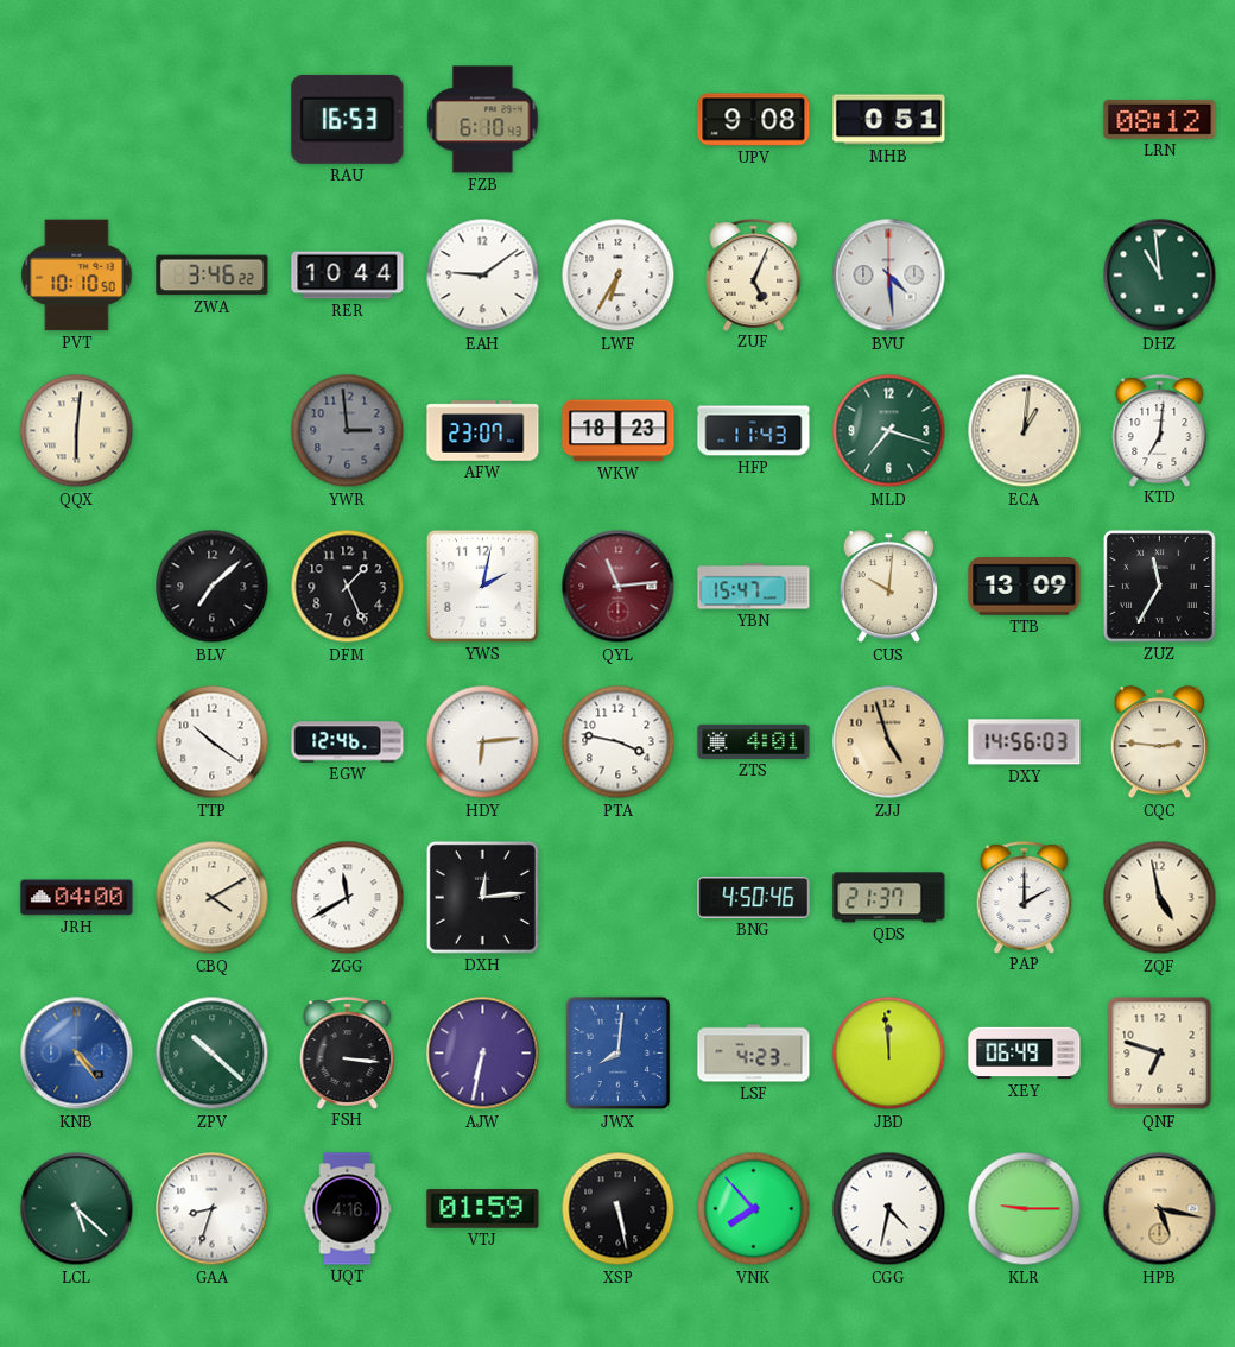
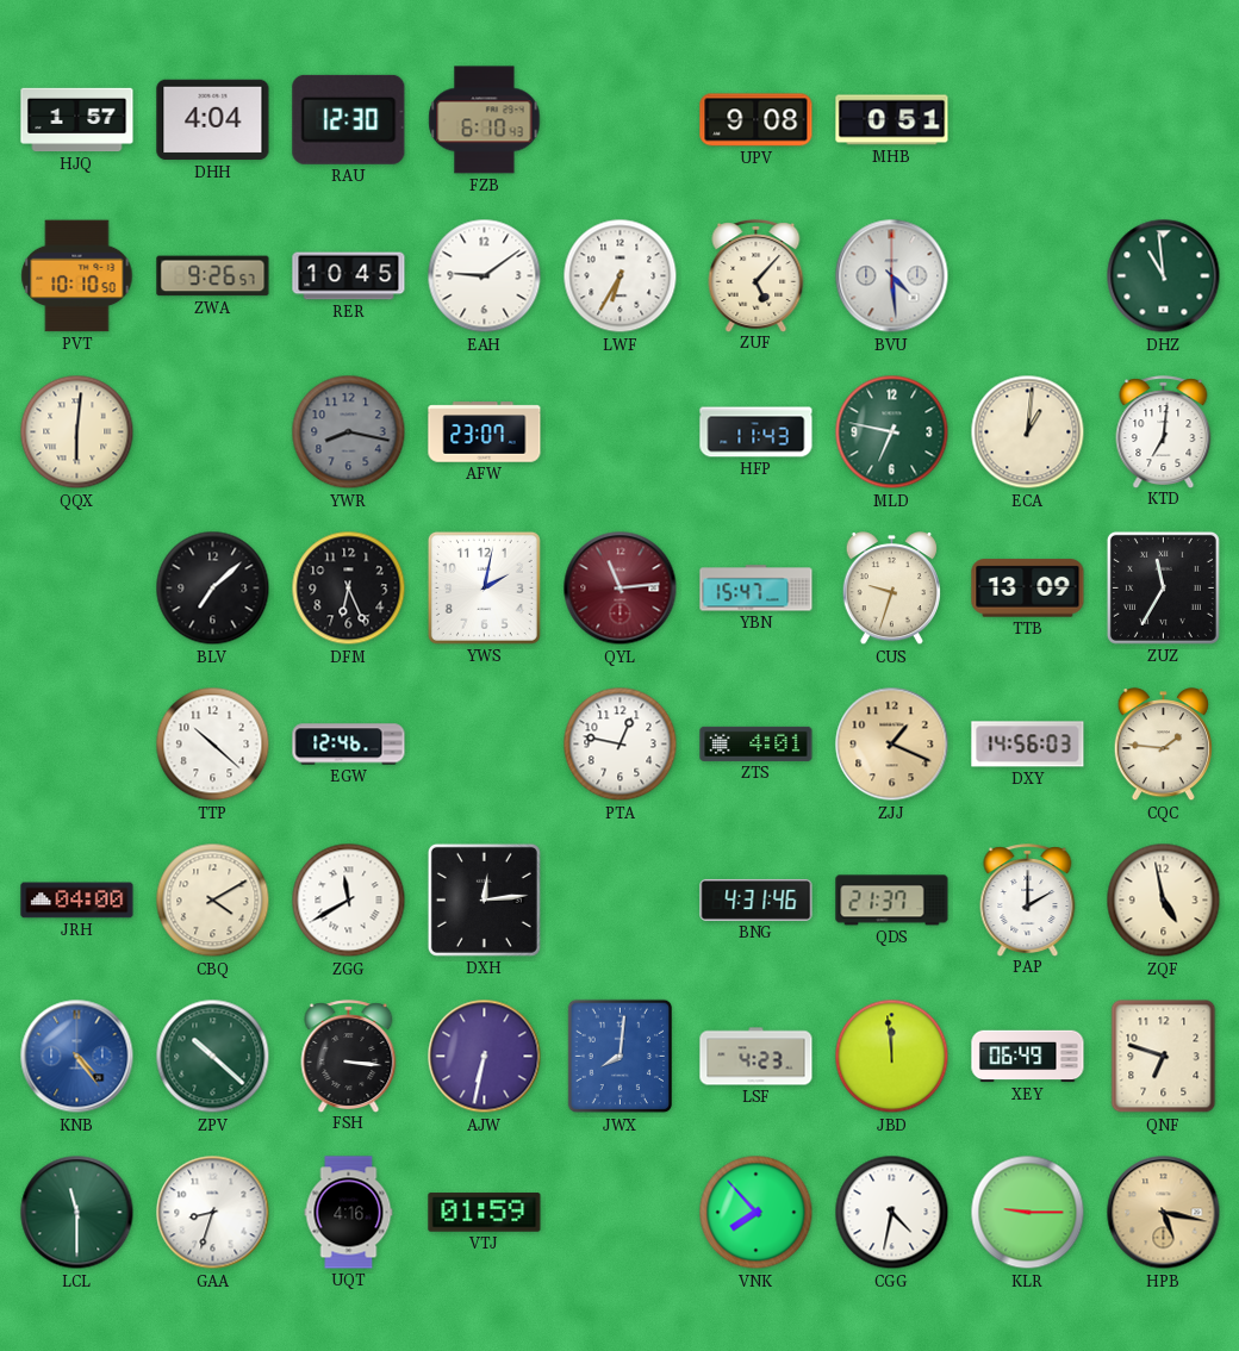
HJQ: none -> 1:57 (77, 120)
DHH: none -> 4:04 (213, 120)
RAU: 16:53 -> 12:30 (349, 119)
LRN: 08:12 -> none (1160, 119)
ZWA: 3:46 -> 9:26 (213, 276)
RER: 10:44 -> 10:45 (349, 276)
ZUF: 5:04 -> 5:07 (757, 275)
YWR: 2:59 -> 8:17 (349, 432)
WKW: 18:23 -> none (619, 431)
MLD: 7:18 -> 6:47 (892, 432)
DFM: 1:26 -> 6:26 (349, 589)
CUS: 10:01 -> 9:33 (891, 589)
TTP: 10:21 -> 10:22 (213, 745)
HDY: 6:14 -> none (483, 742)
PTA: 3:47 -> 12:47 (621, 745)
ZJJ: 4:57 -> 1:19 (892, 745)
CQC: 2:46 -> 1:46 (1163, 745)
BNG: 4:50 -> 4:31 (757, 899)
LCL: 5:22 -> 11:30 (77, 1213)
XSP: 5:28 -> none (619, 1209)
